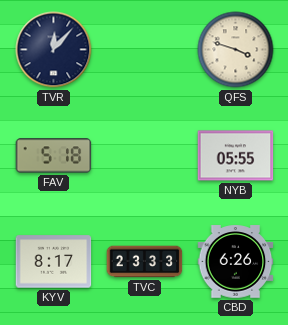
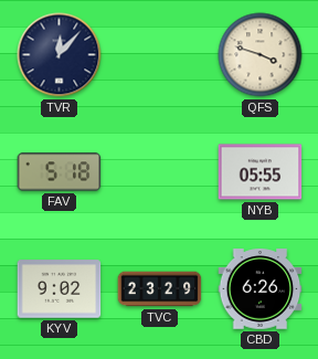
KYV: 8:17 -> 9:02 (60, 289)
TVC: 23:33 -> 23:29 (160, 289)
